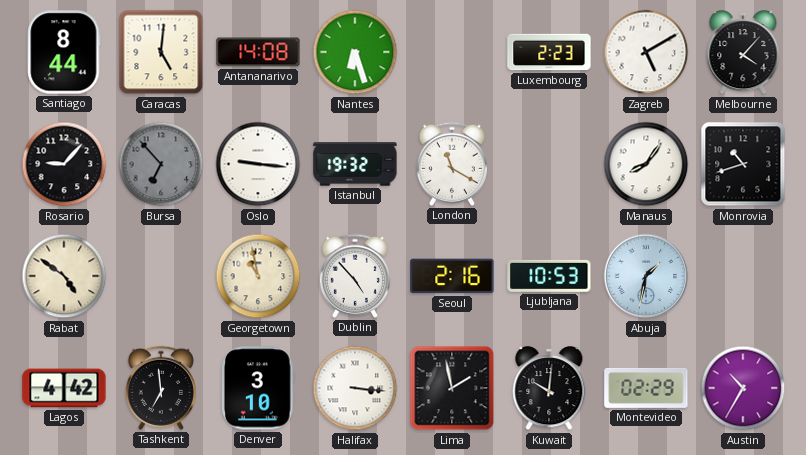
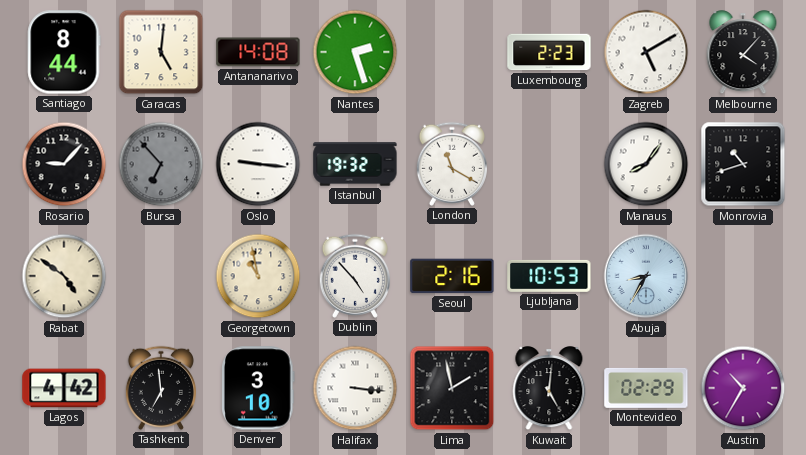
Nantes: 6:27 -> 2:27 (355, 52)
Abuja: 1:32 -> 8:35 (646, 276)
Kuwait: 10:01 -> 5:01 (549, 389)
